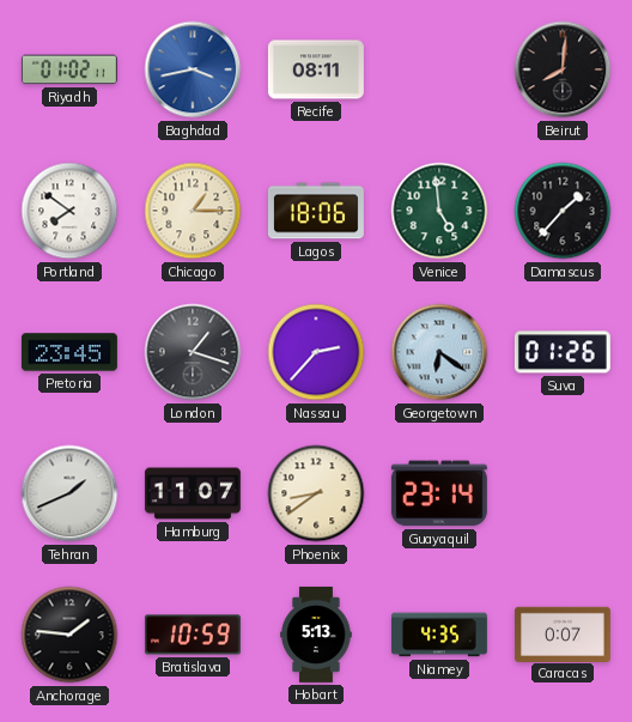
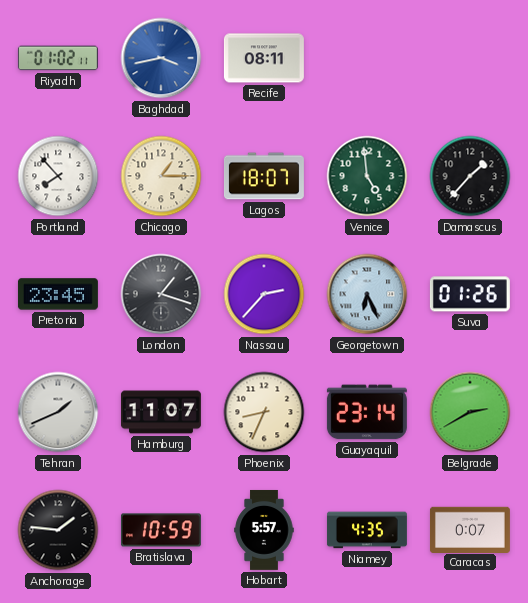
Beirut: 8:01 -> none (563, 69)
Portland: 7:51 -> 7:53 (58, 176)
Lagos: 18:06 -> 18:07 (264, 176)
Georgetown: 6:21 -> 6:26 (367, 294)
Phoenix: 8:39 -> 8:34 (264, 412)
Belgrade: none -> 2:40 (470, 412)
Hobart: 5:13 -> 5:57 (264, 530)
